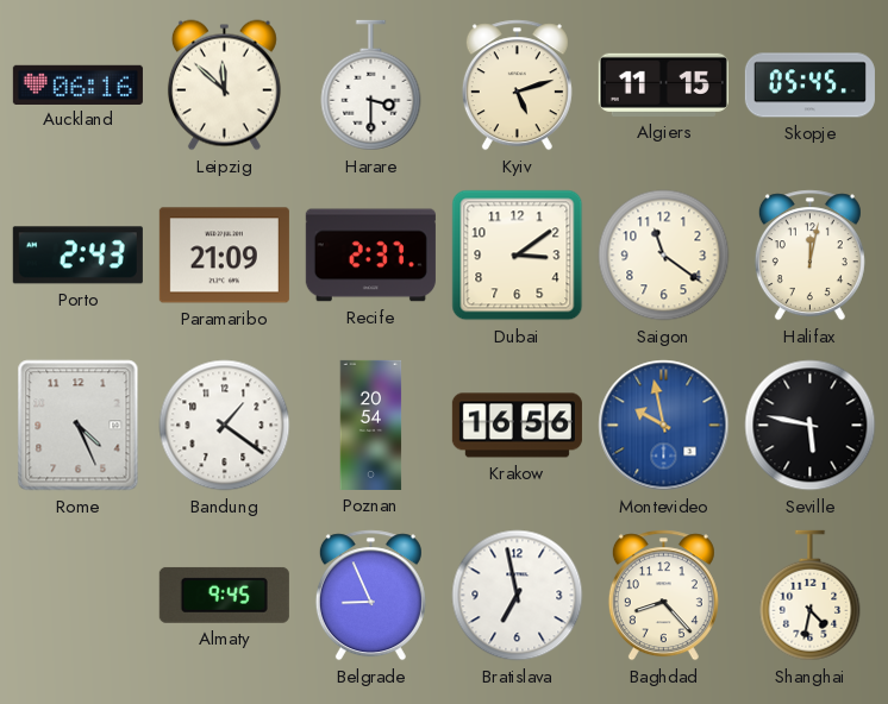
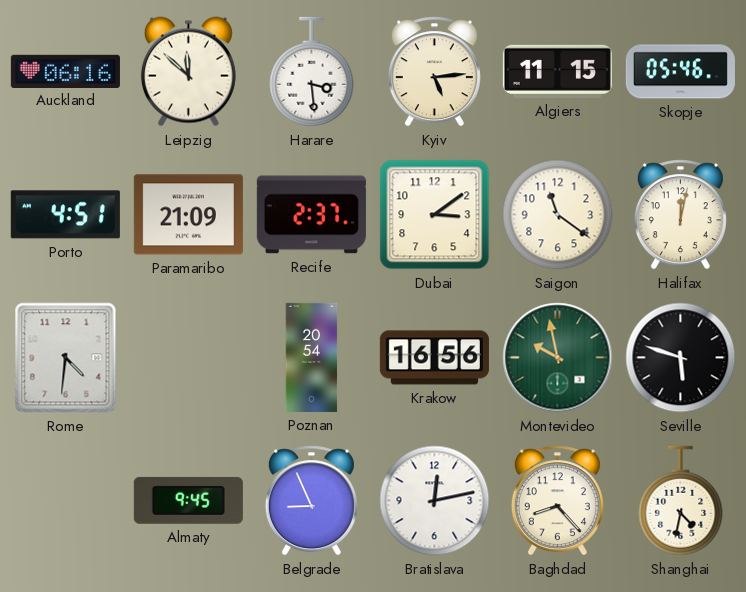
Harare: 3:30 -> 3:29 (312, 72)
Kyiv: 5:12 -> 5:14 (434, 72)
Skopje: 05:45 -> 05:46 (680, 72)
Porto: 2:43 -> 4:51 (65, 215)
Rome: 4:26 -> 4:31 (66, 358)
Bandung: 1:21 -> none (225, 426)
Montevideo dial: blue -> green (558, 358)
Seville: 5:47 -> 5:48 (681, 358)
Bratislava: 6:58 -> 12:13 (435, 501)
